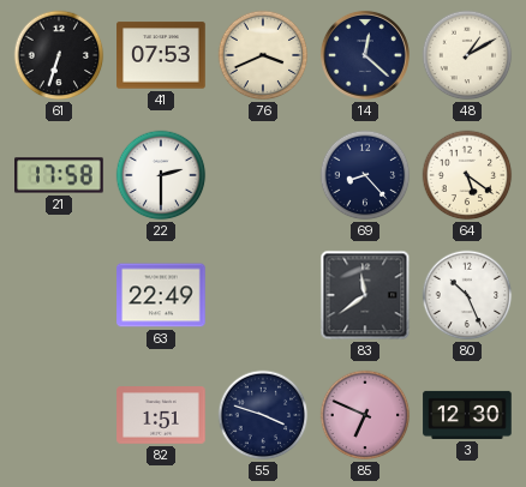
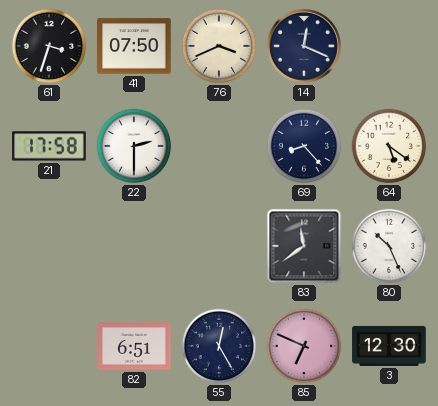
61: 6:33 -> 3:33 (49, 46)
41: 07:53 -> 07:50 (134, 46)
14: 12:22 -> 12:19 (304, 46)
48: 1:10 -> none (467, 55)
63: 22:49 -> none (161, 295)
82: 1:51 -> 6:51 (134, 346)
55: 3:48 -> 12:25 (219, 346)
